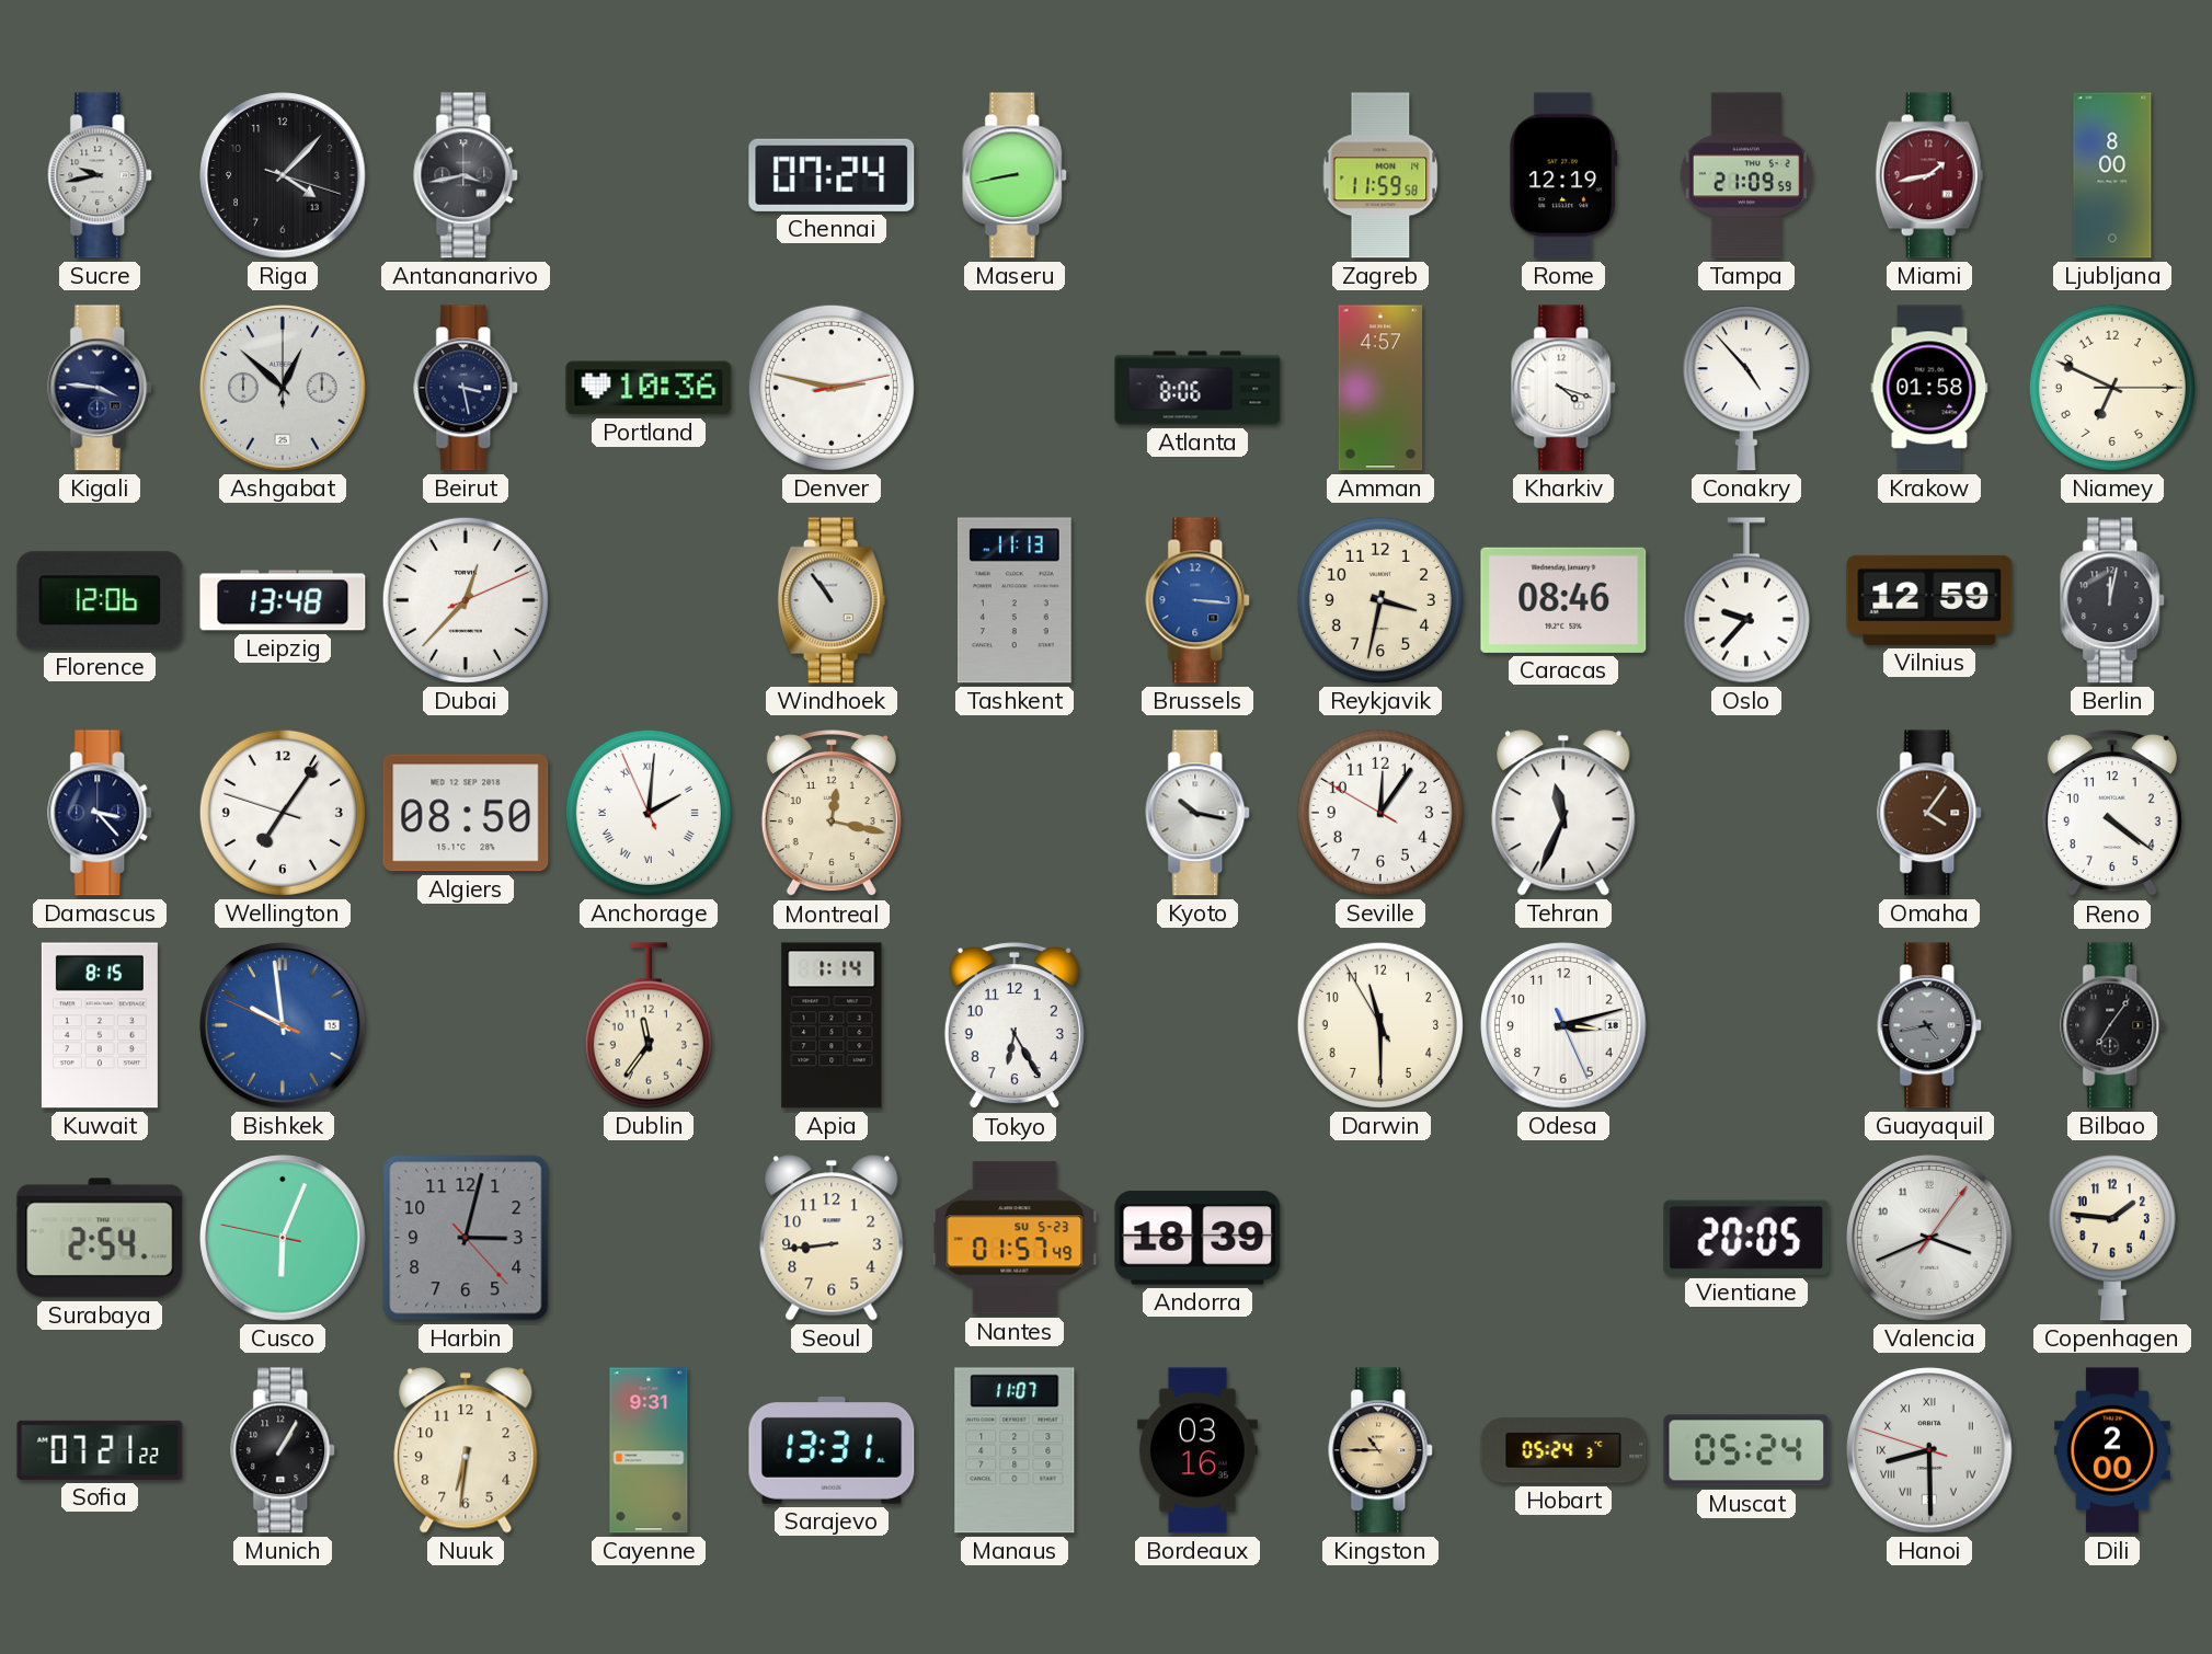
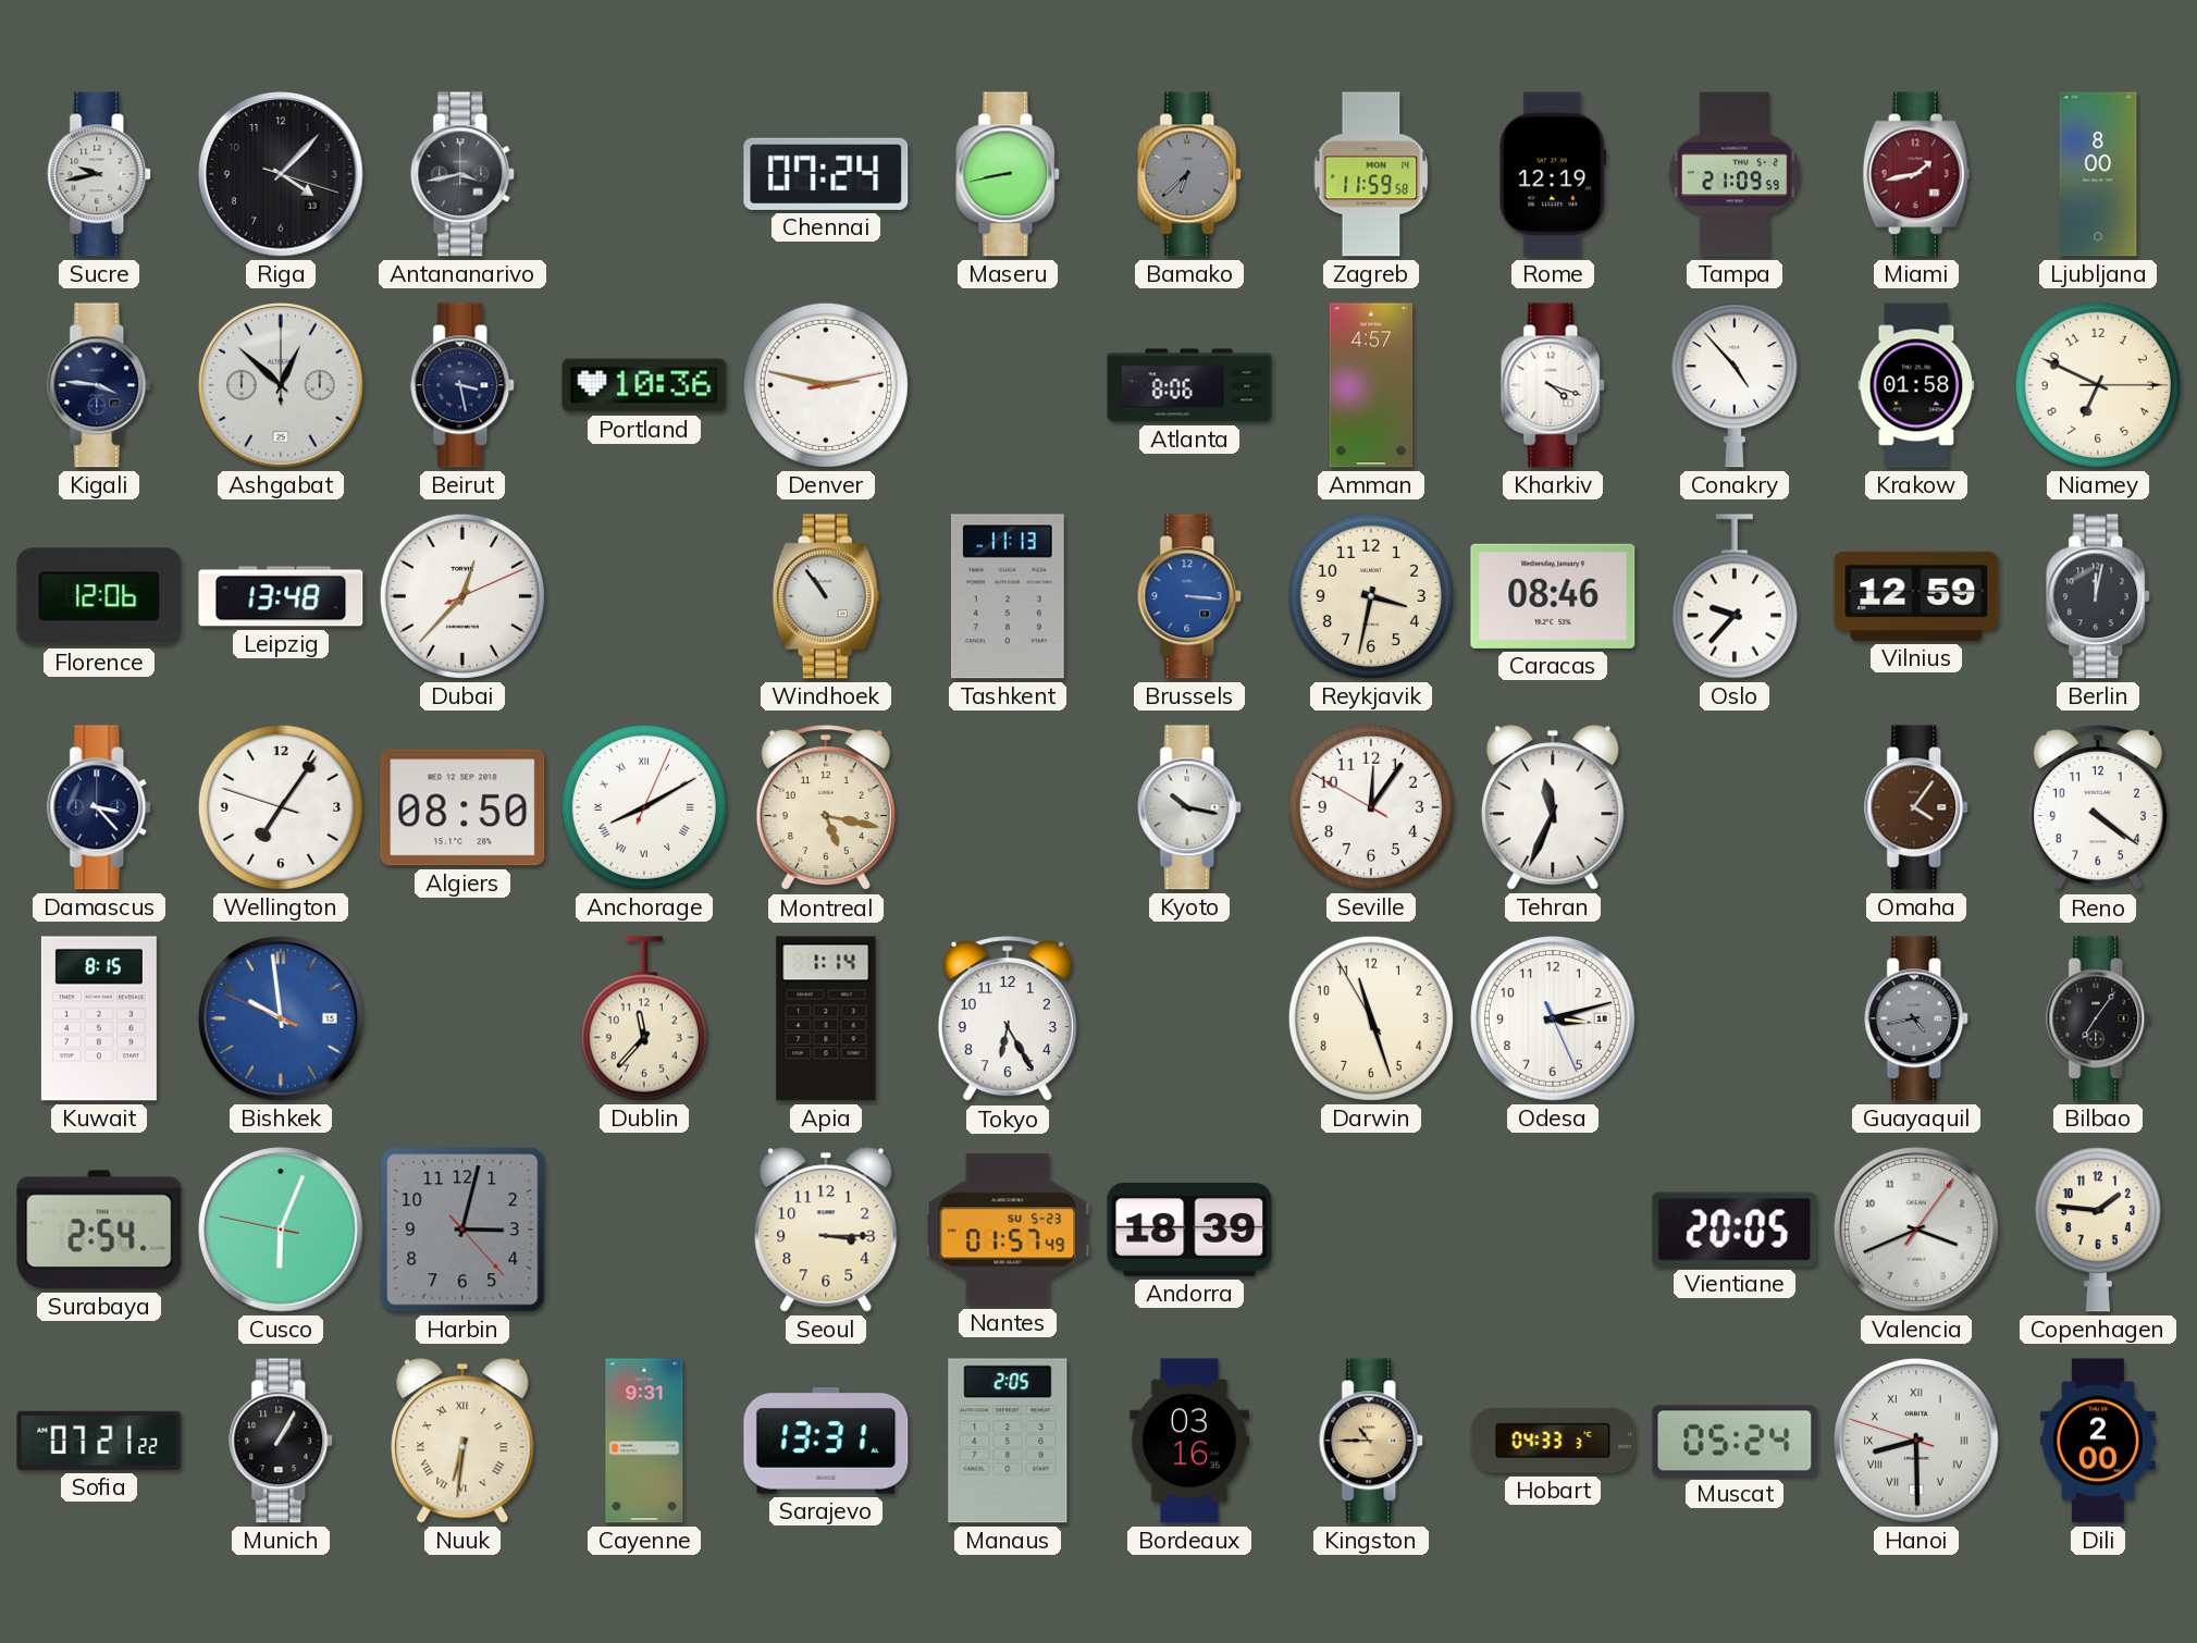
Bamako: none -> 6:38 (1190, 174)
Anchorage: 2:00 -> 8:10 (644, 807)
Montreal: 12:17 -> 5:17 (826, 808)
Dublin: 11:36 -> 11:37 (644, 1018)
Darwin: 11:29 -> 11:26 (1371, 1018)
Seoul: 8:44 -> 3:15 (826, 1230)
Nuuk numerals: Arabic -> Roman (462, 1441)
Manaus: 11:07 -> 2:05 (1008, 1441)
Hobart: 05:24 -> 04:33 (1553, 1441)
